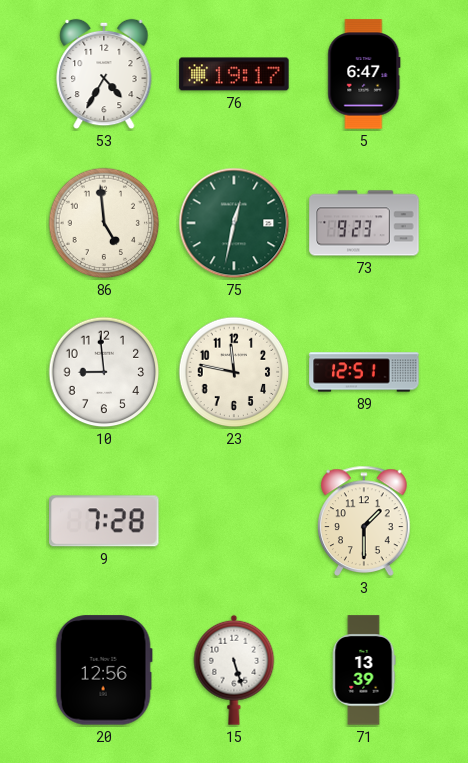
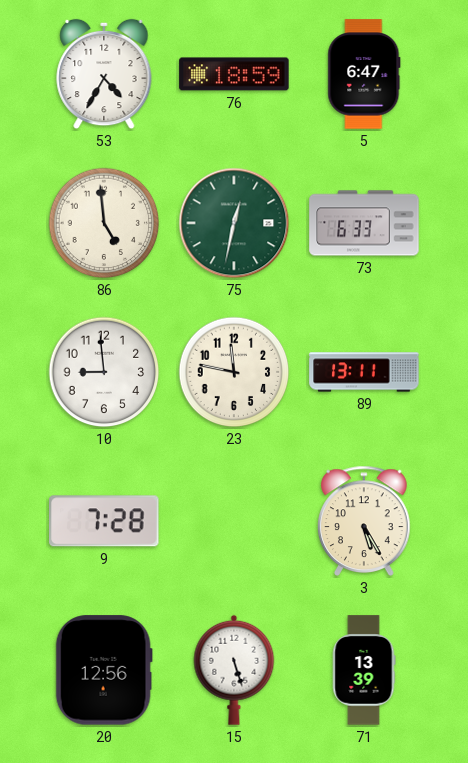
76: 19:17 -> 18:59 (234, 74)
73: 9:23 -> 6:33 (364, 223)
89: 12:51 -> 13:11 (364, 372)
3: 1:30 -> 5:25 (364, 521)
